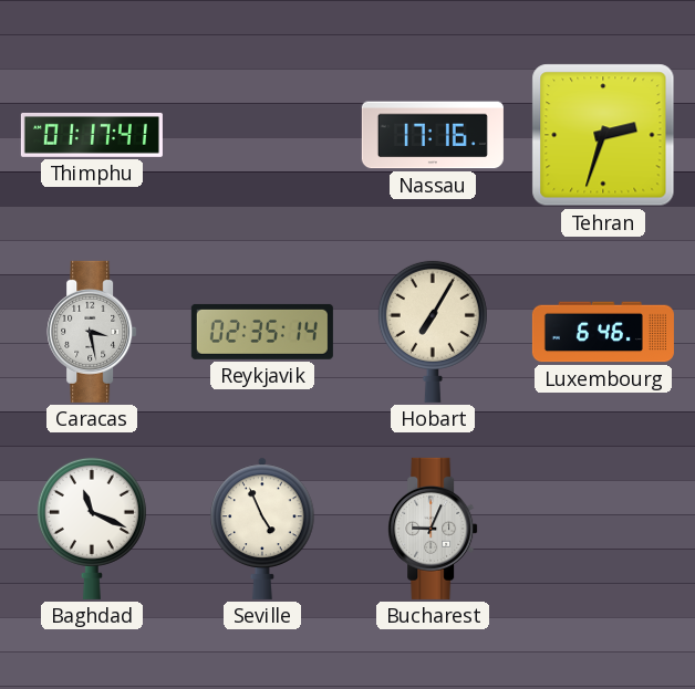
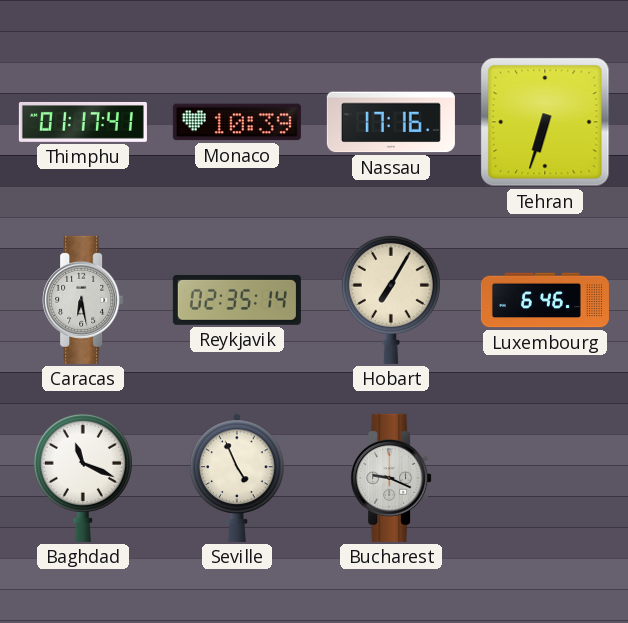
Monaco: none -> 10:39 (237, 122)
Tehran: 2:33 -> 6:33 (545, 122)
Caracas: 3:28 -> 6:28 (83, 300)
Bucharest: 9:04 -> 9:19 (391, 478)
